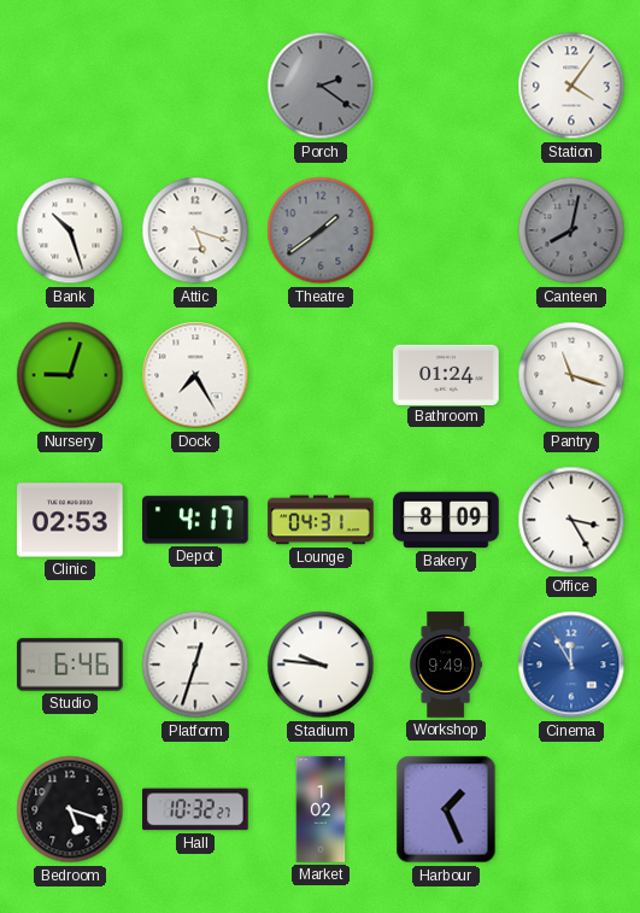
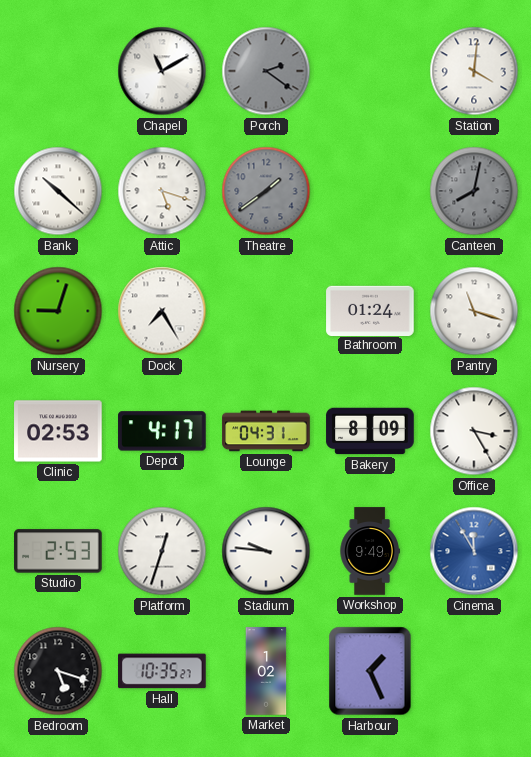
Chapel: none -> 11:10 (162, 71)
Station: 4:06 -> 4:01 (474, 71)
Bank: 10:27 -> 10:22 (58, 191)
Studio: 6:46 -> 2:53 (58, 551)
Hall: 10:32 -> 10:35 (162, 671)
